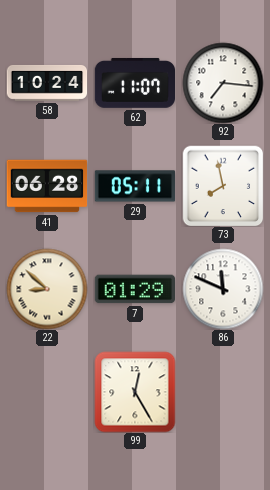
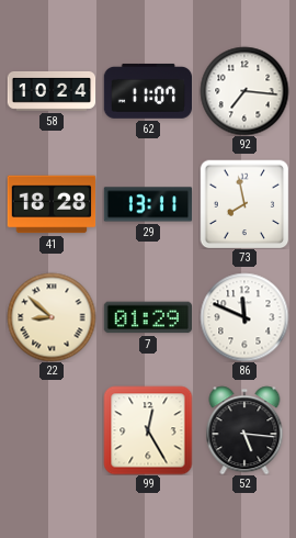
41: 06:28 -> 18:28 (52, 204)
29: 05:11 -> 13:11 (148, 204)
52: none -> 5:16 (244, 430)
